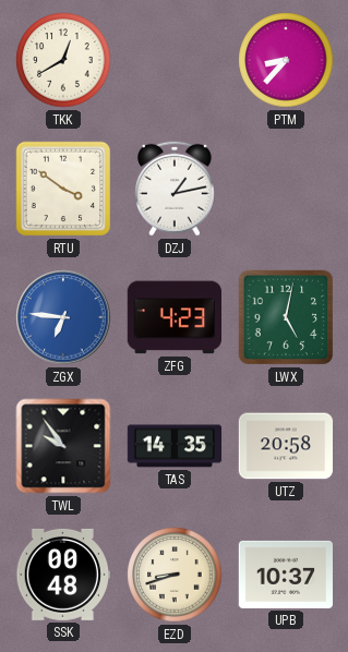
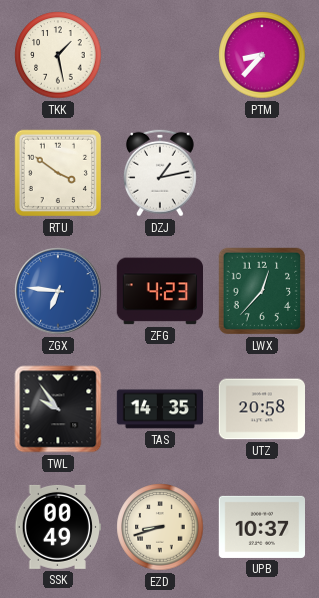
TKK: 12:40 -> 1:28 (58, 55)
LWX: 5:02 -> 12:37 (262, 291)
SSK: 00:48 -> 00:49 (57, 527)
